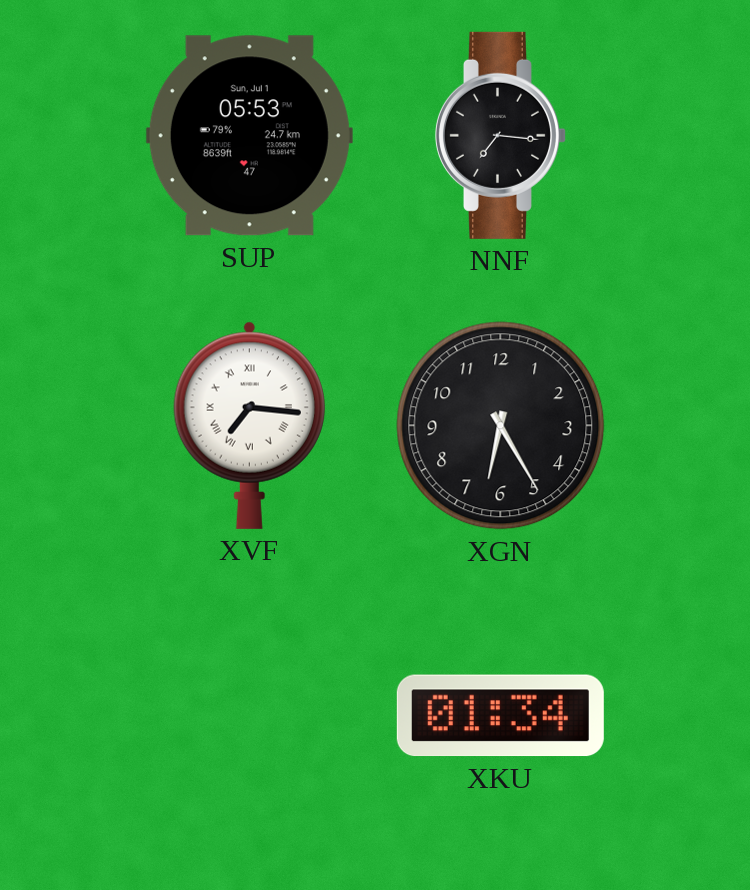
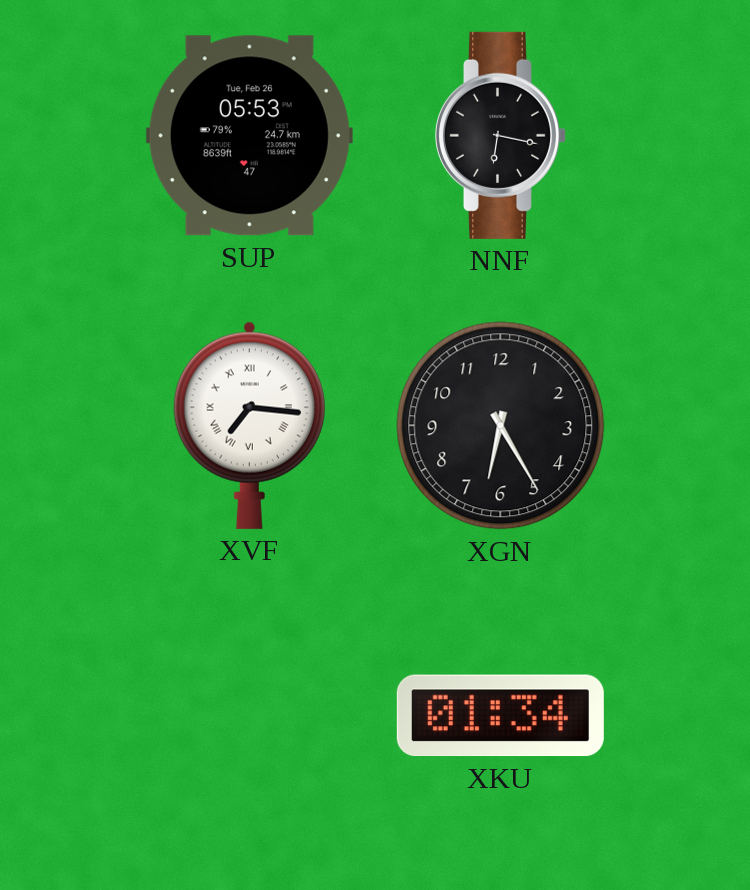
SUP date: Sun, Jul 1 -> Tue, Feb 26 (249, 136)
NNF: 7:16 -> 6:17 (500, 135)
